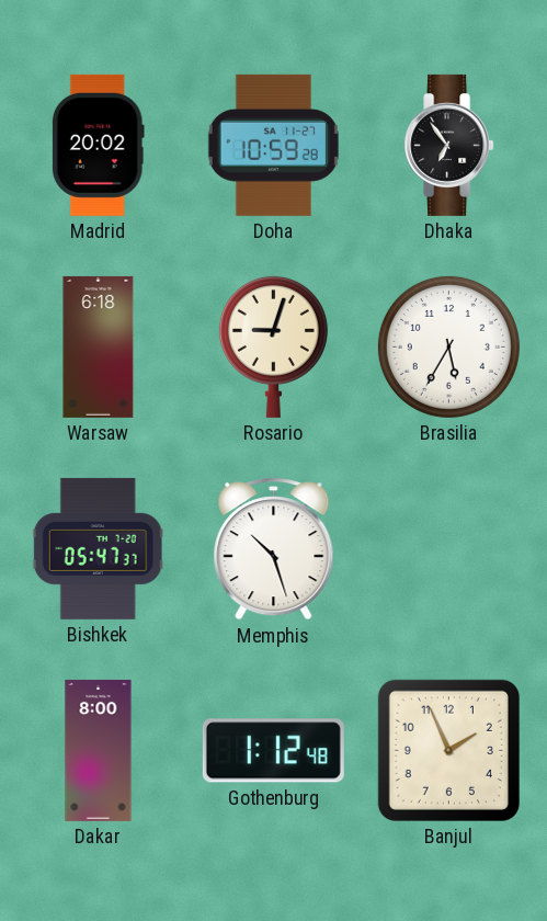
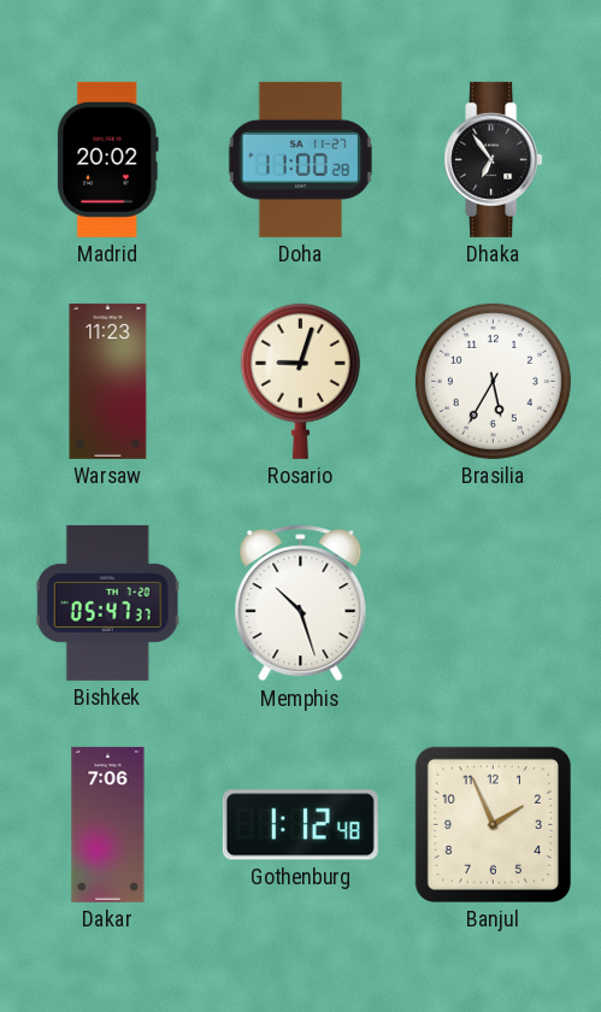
Doha: 10:59 -> 11:00 (300, 159)
Warsaw: 6:18 -> 11:23 (108, 381)
Dakar: 8:00 -> 7:06 (108, 824)
